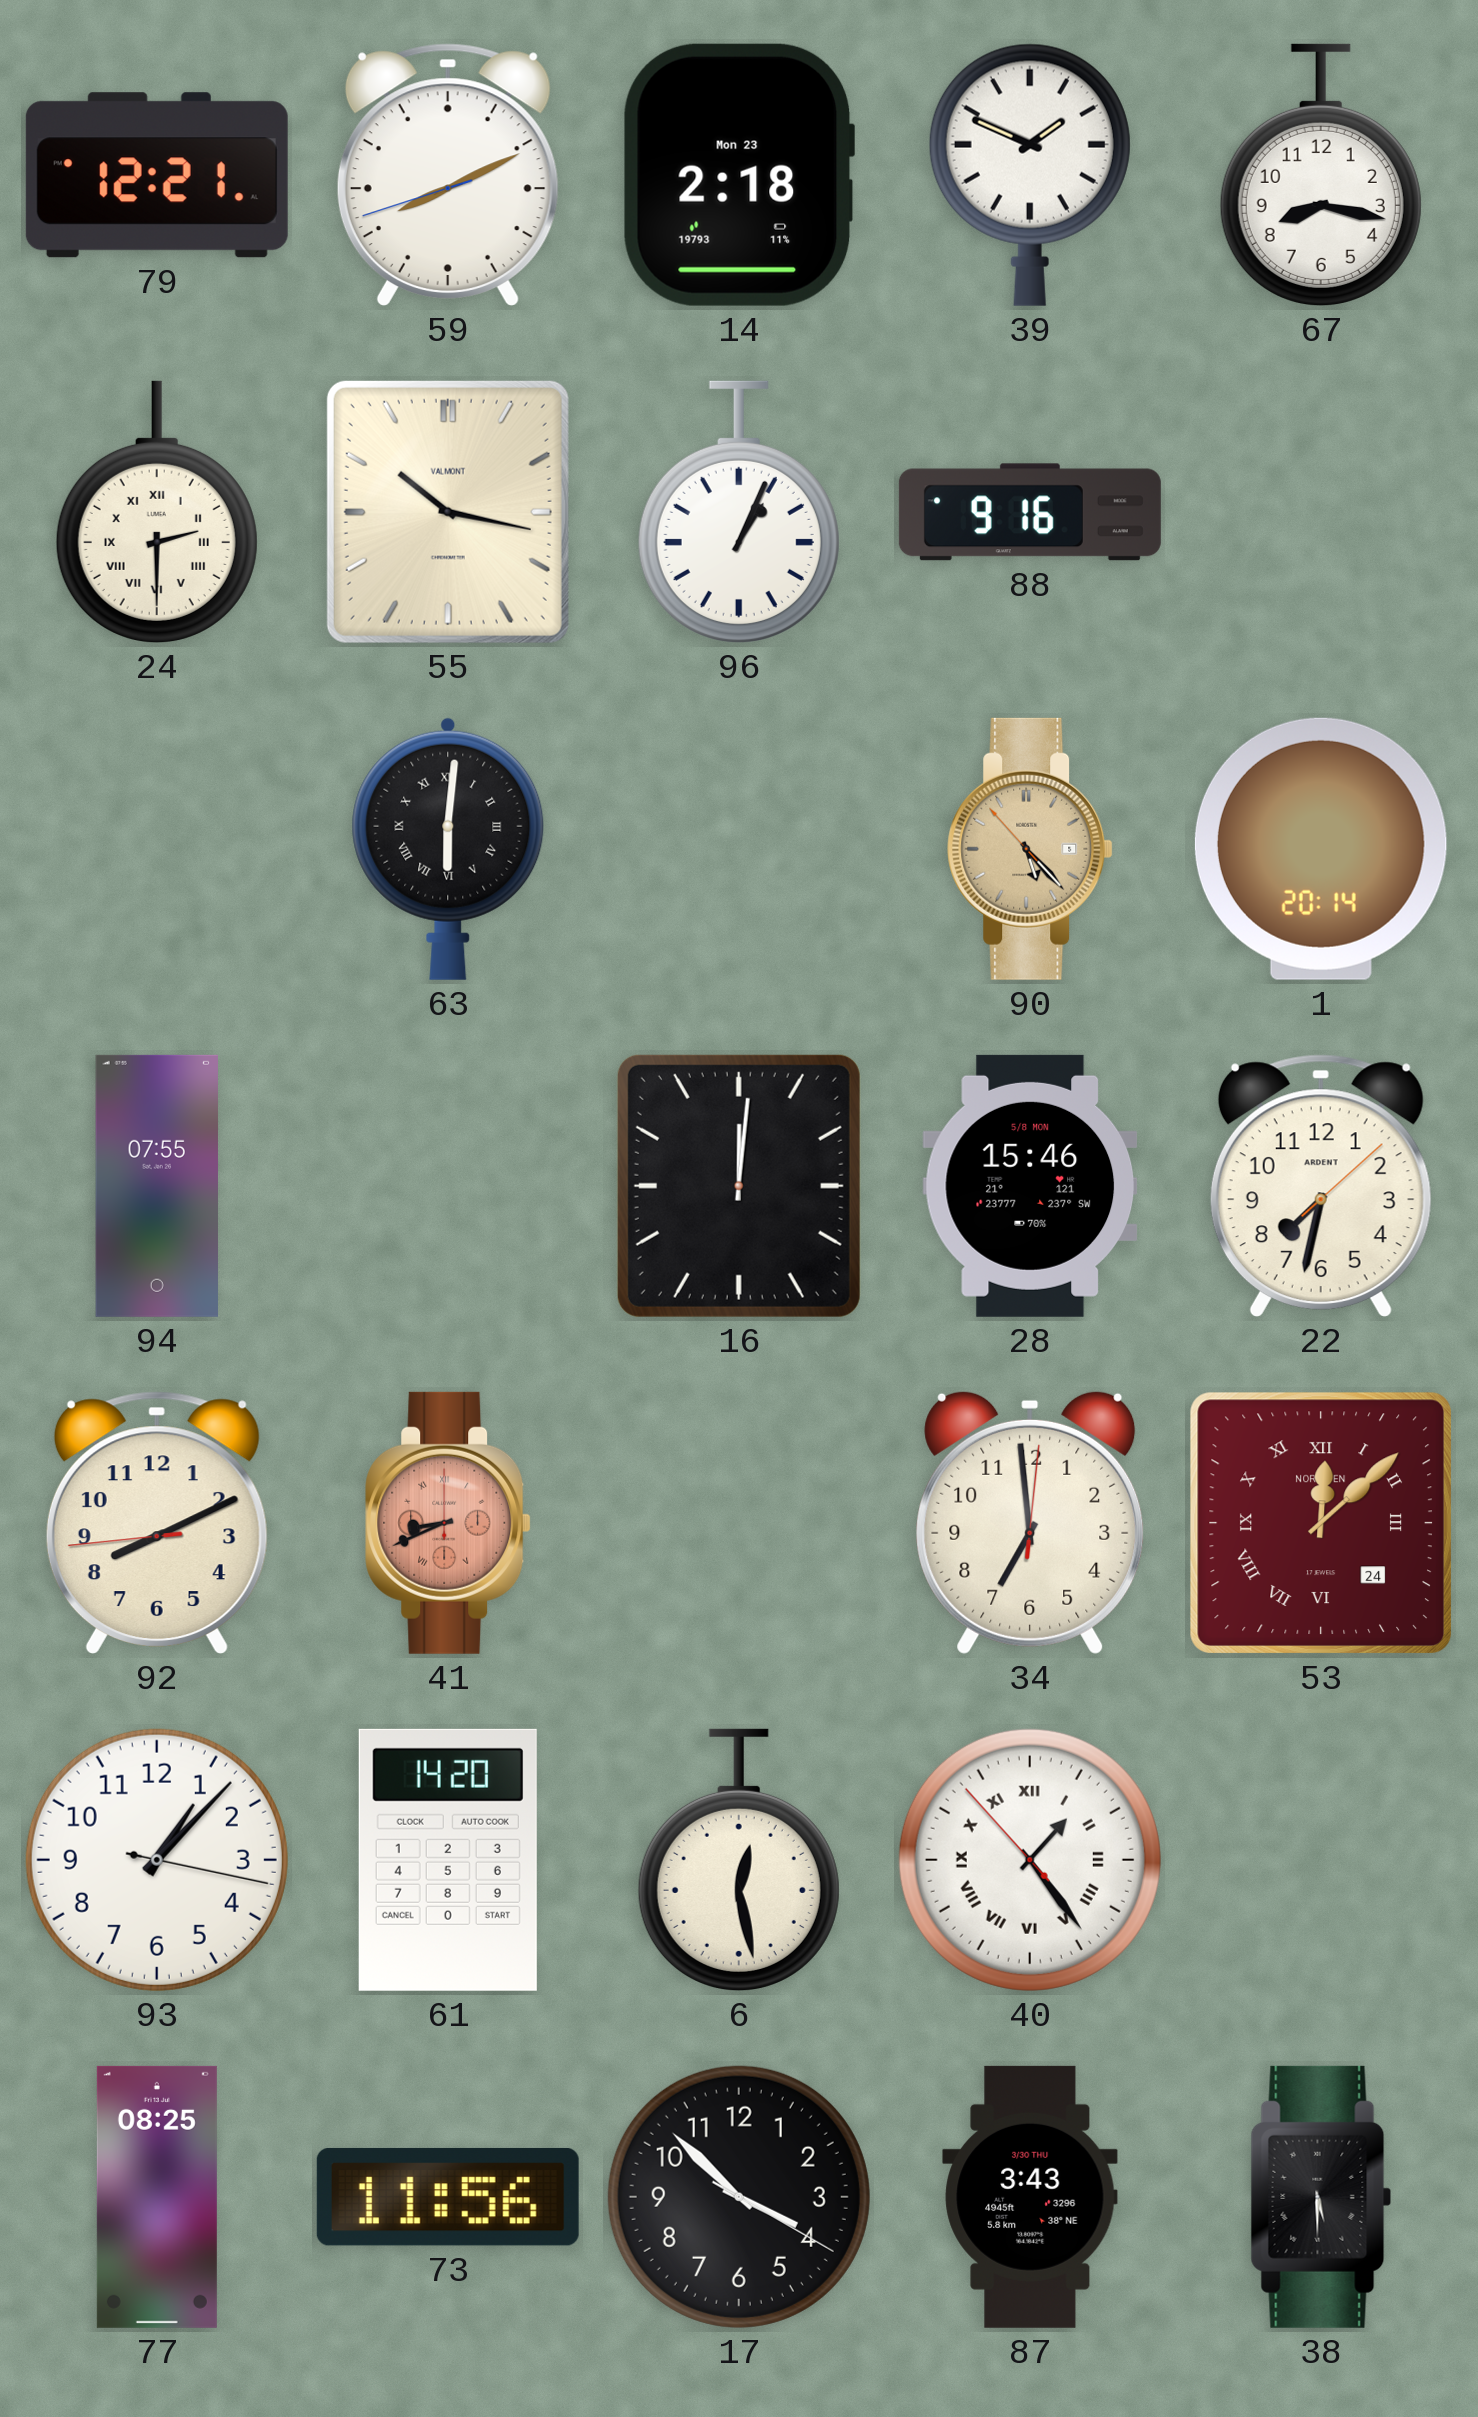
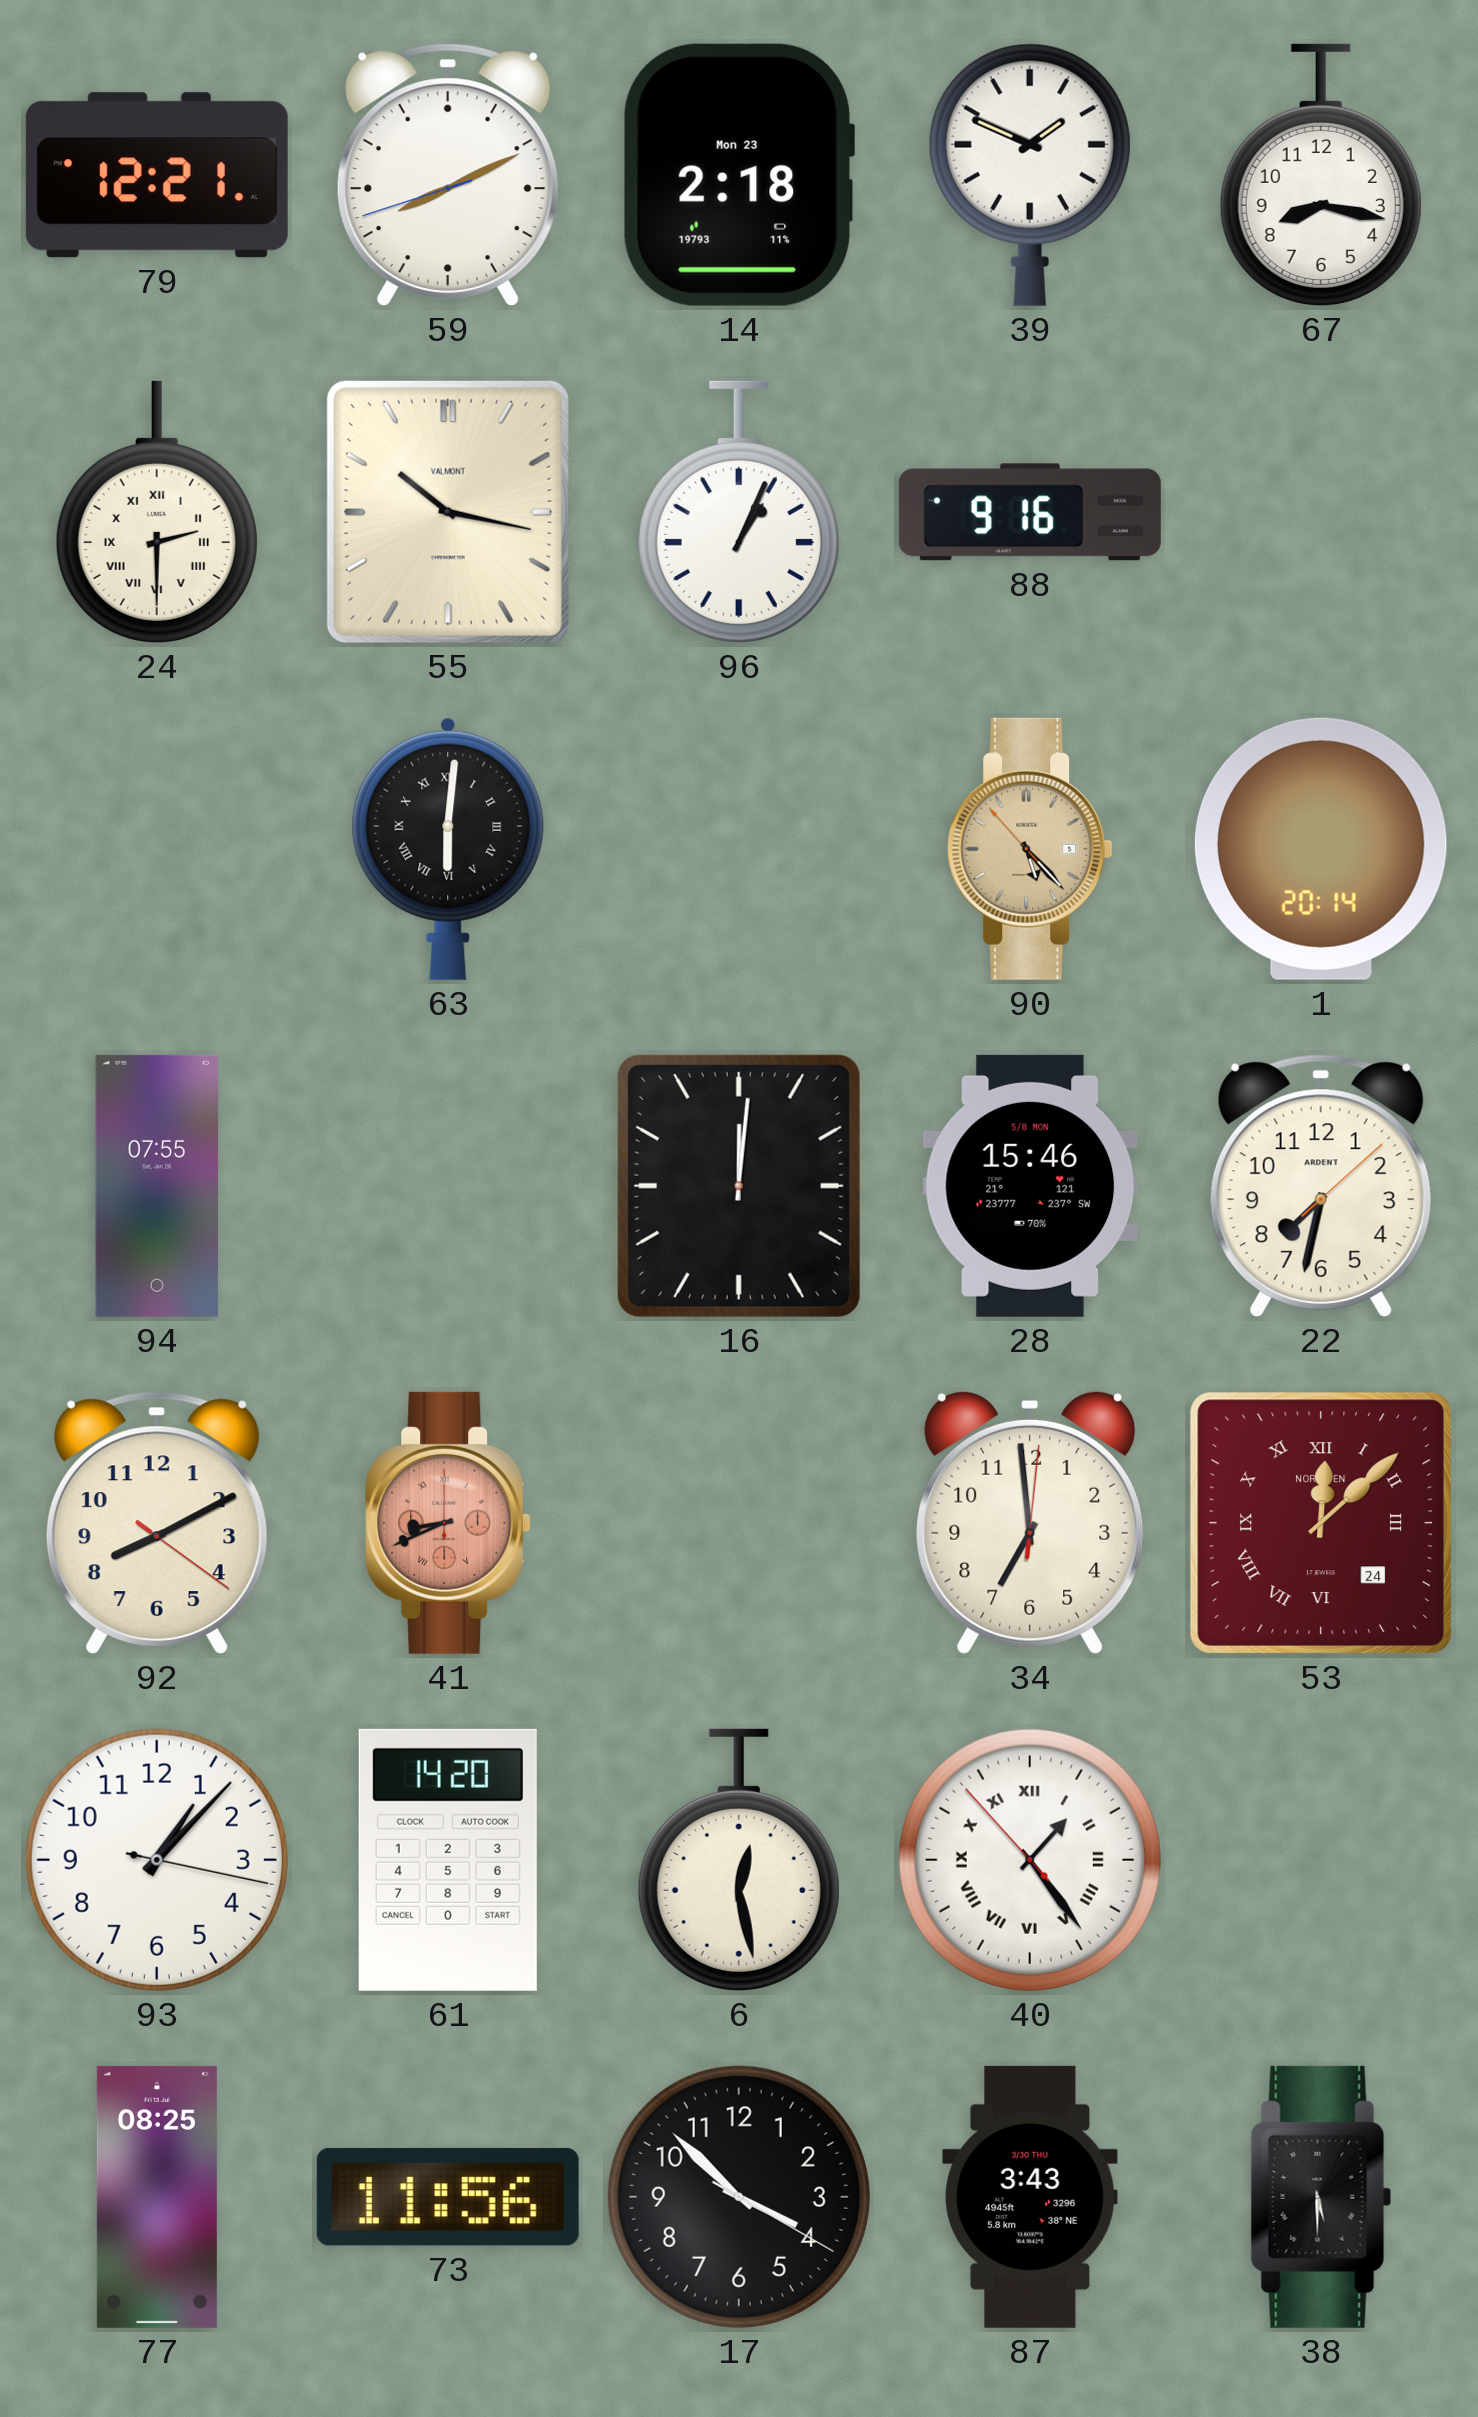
92: 8:10:44 -> 8:10:21 (157, 1523)
